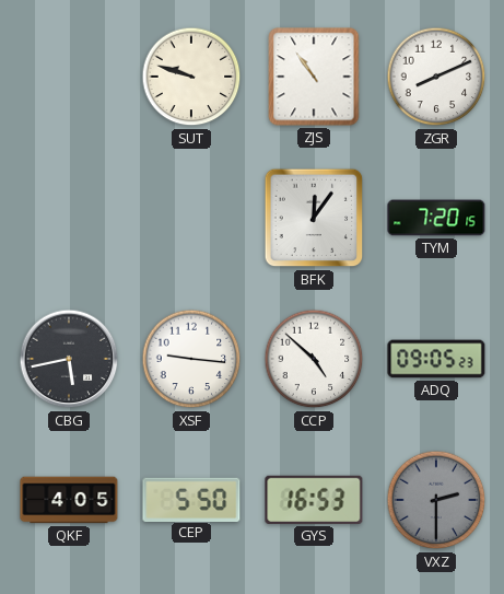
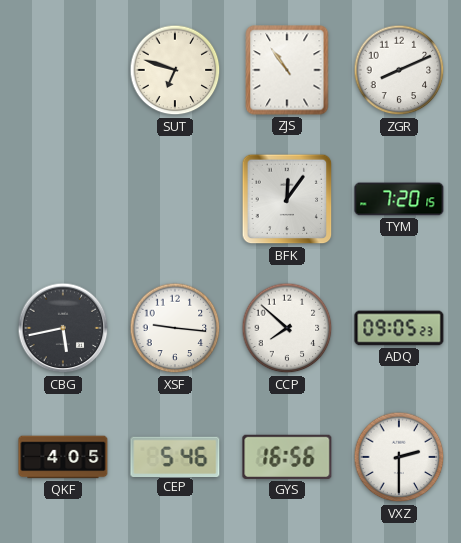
SUT: 9:48 -> 6:48 (175, 70)
CCP: 4:52 -> 7:52 (287, 328)
CEP: 5:50 -> 5:46 (175, 456)
GYS: 16:53 -> 16:56 (287, 457)
VXZ dial: grey -> white (399, 457)
